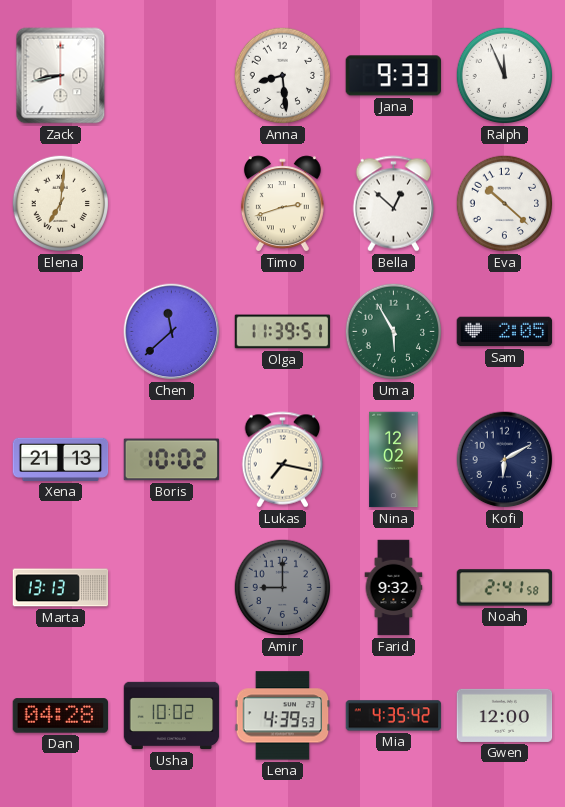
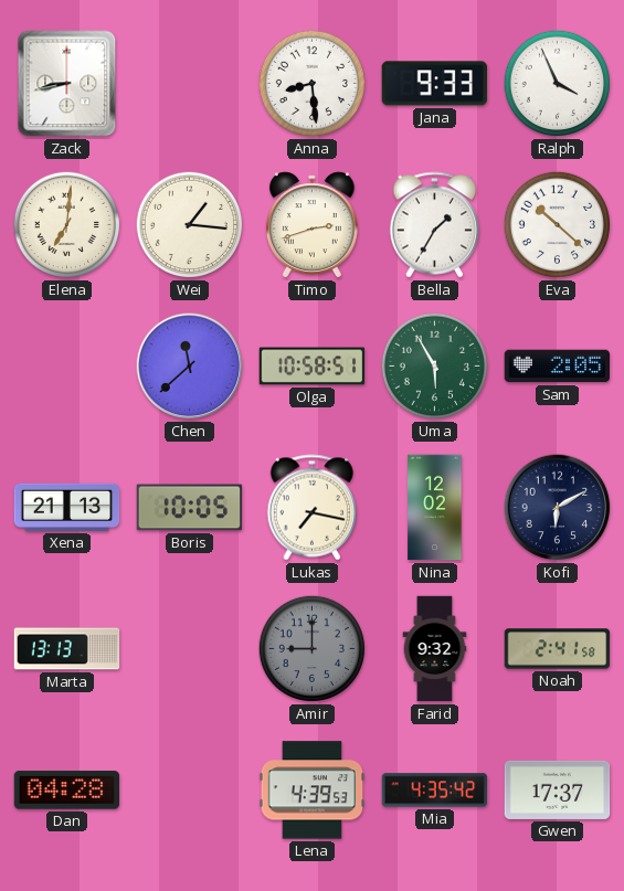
Ralph: 11:56 -> 3:56 (558, 84)
Wei: none -> 1:16 (190, 225)
Bella: 12:52 -> 1:35 (434, 225)
Olga: 11:39 -> 10:58 (313, 367)
Boris: 10:02 -> 10:05 (190, 508)
Usha: 10:02 -> none (172, 716)
Gwen: 12:00 -> 17:37 (558, 789)
